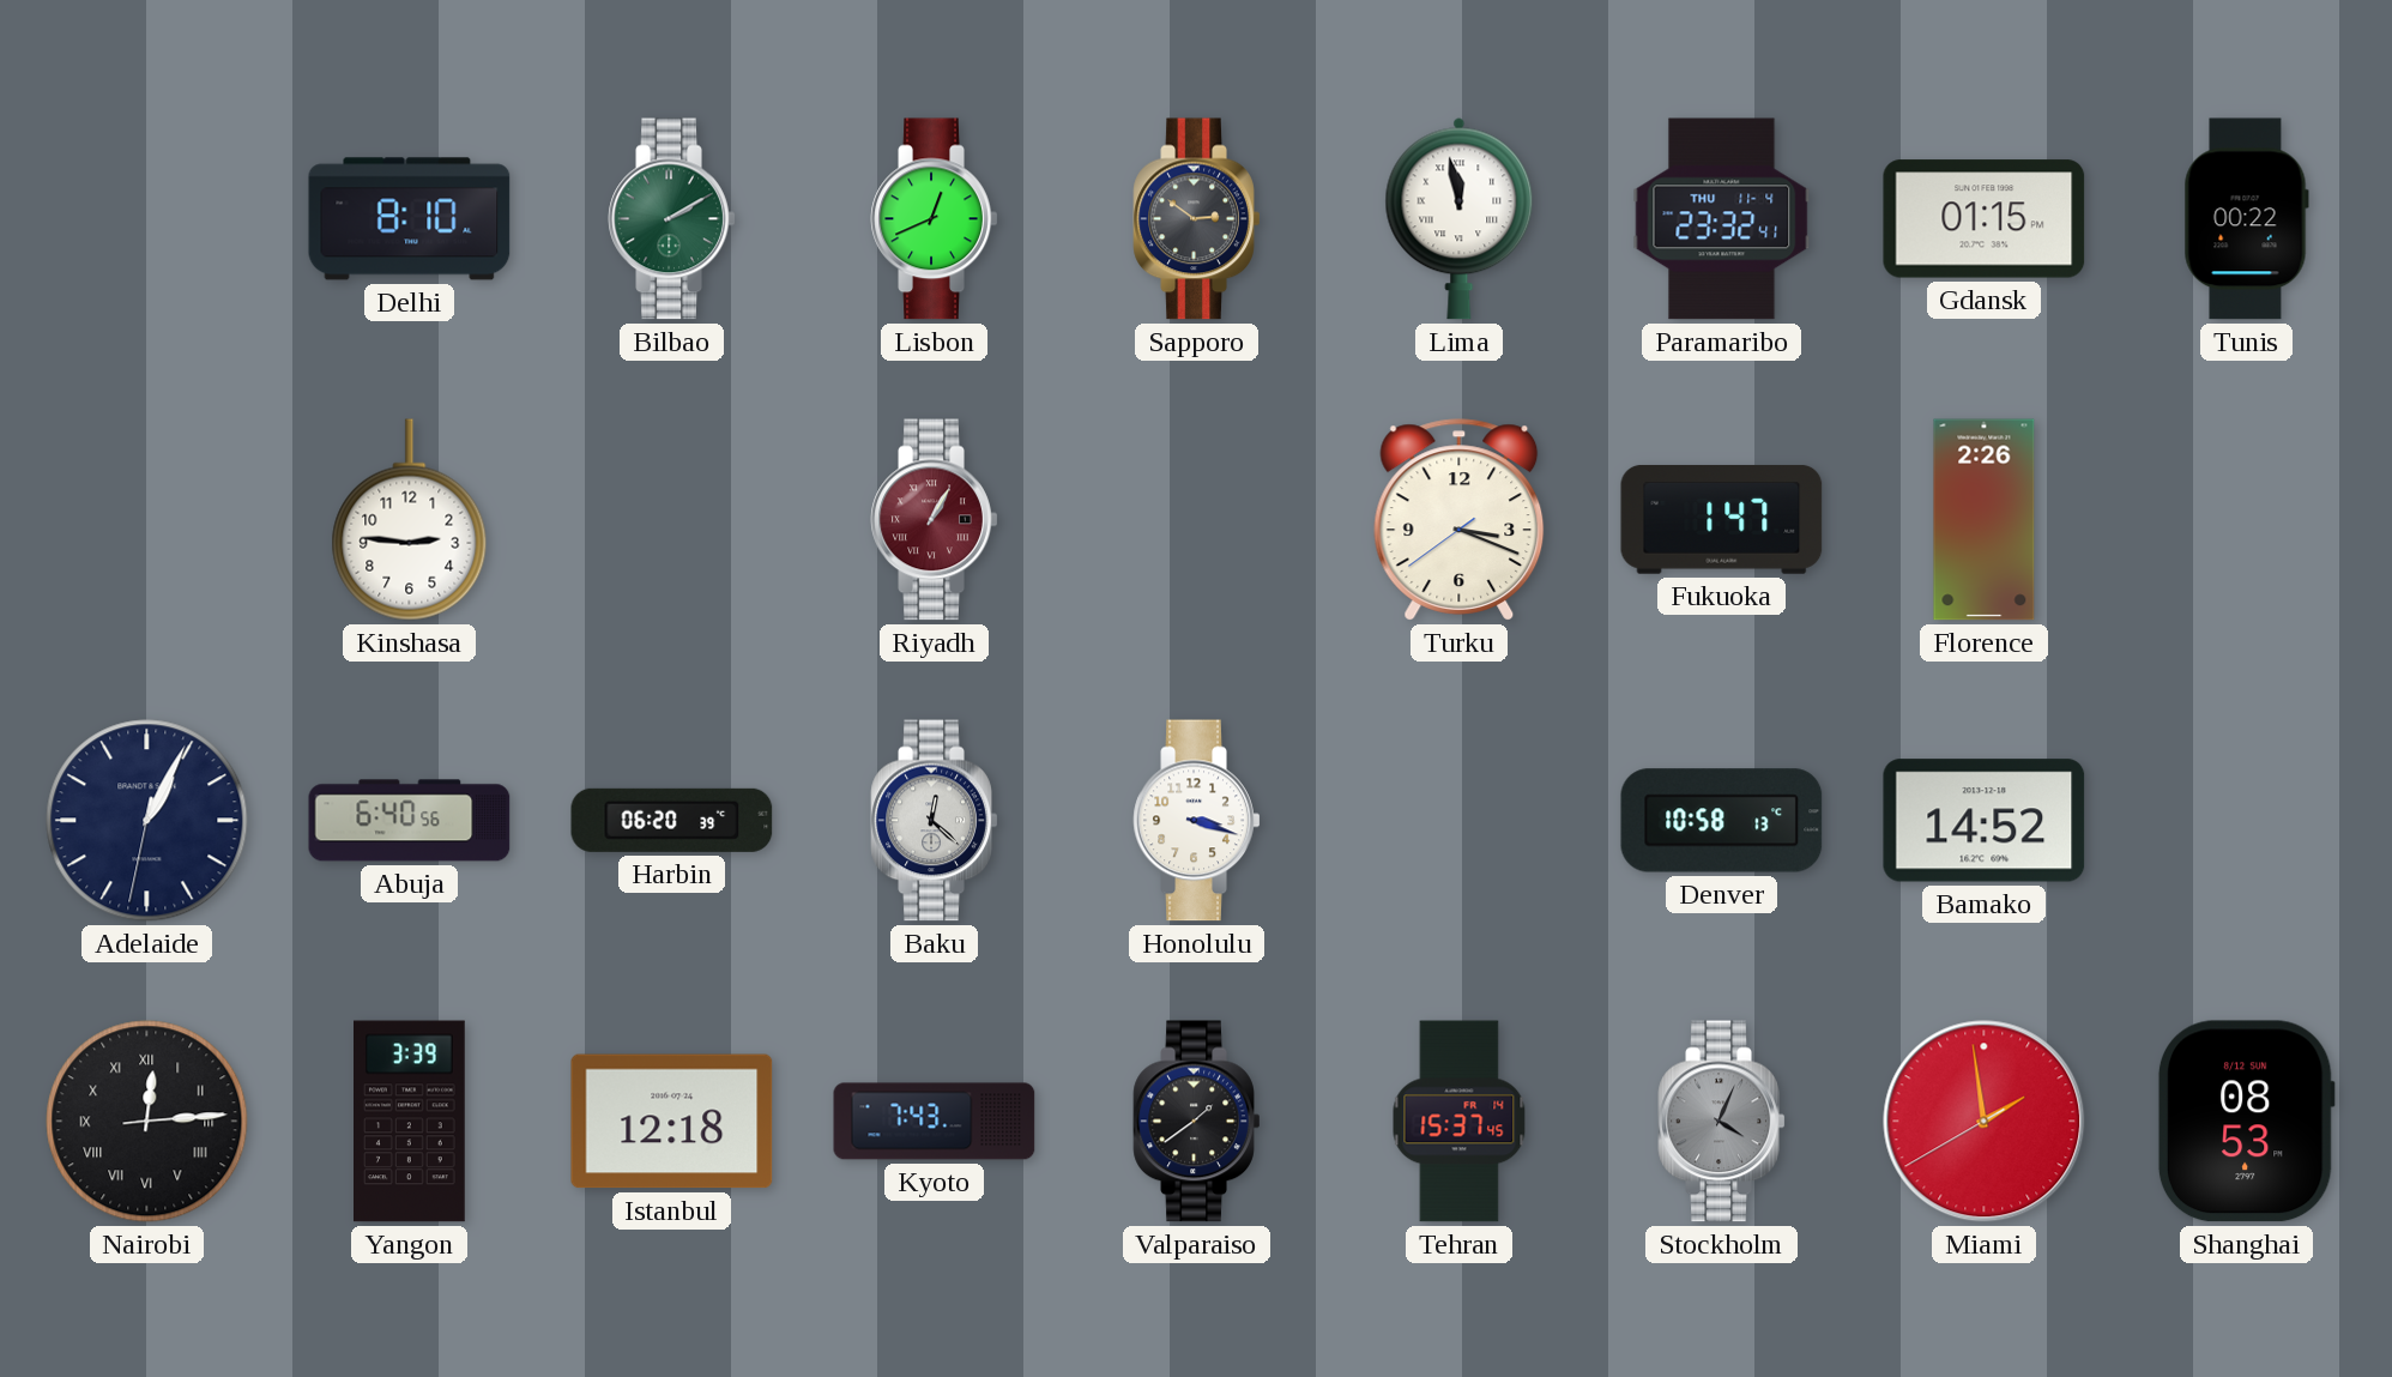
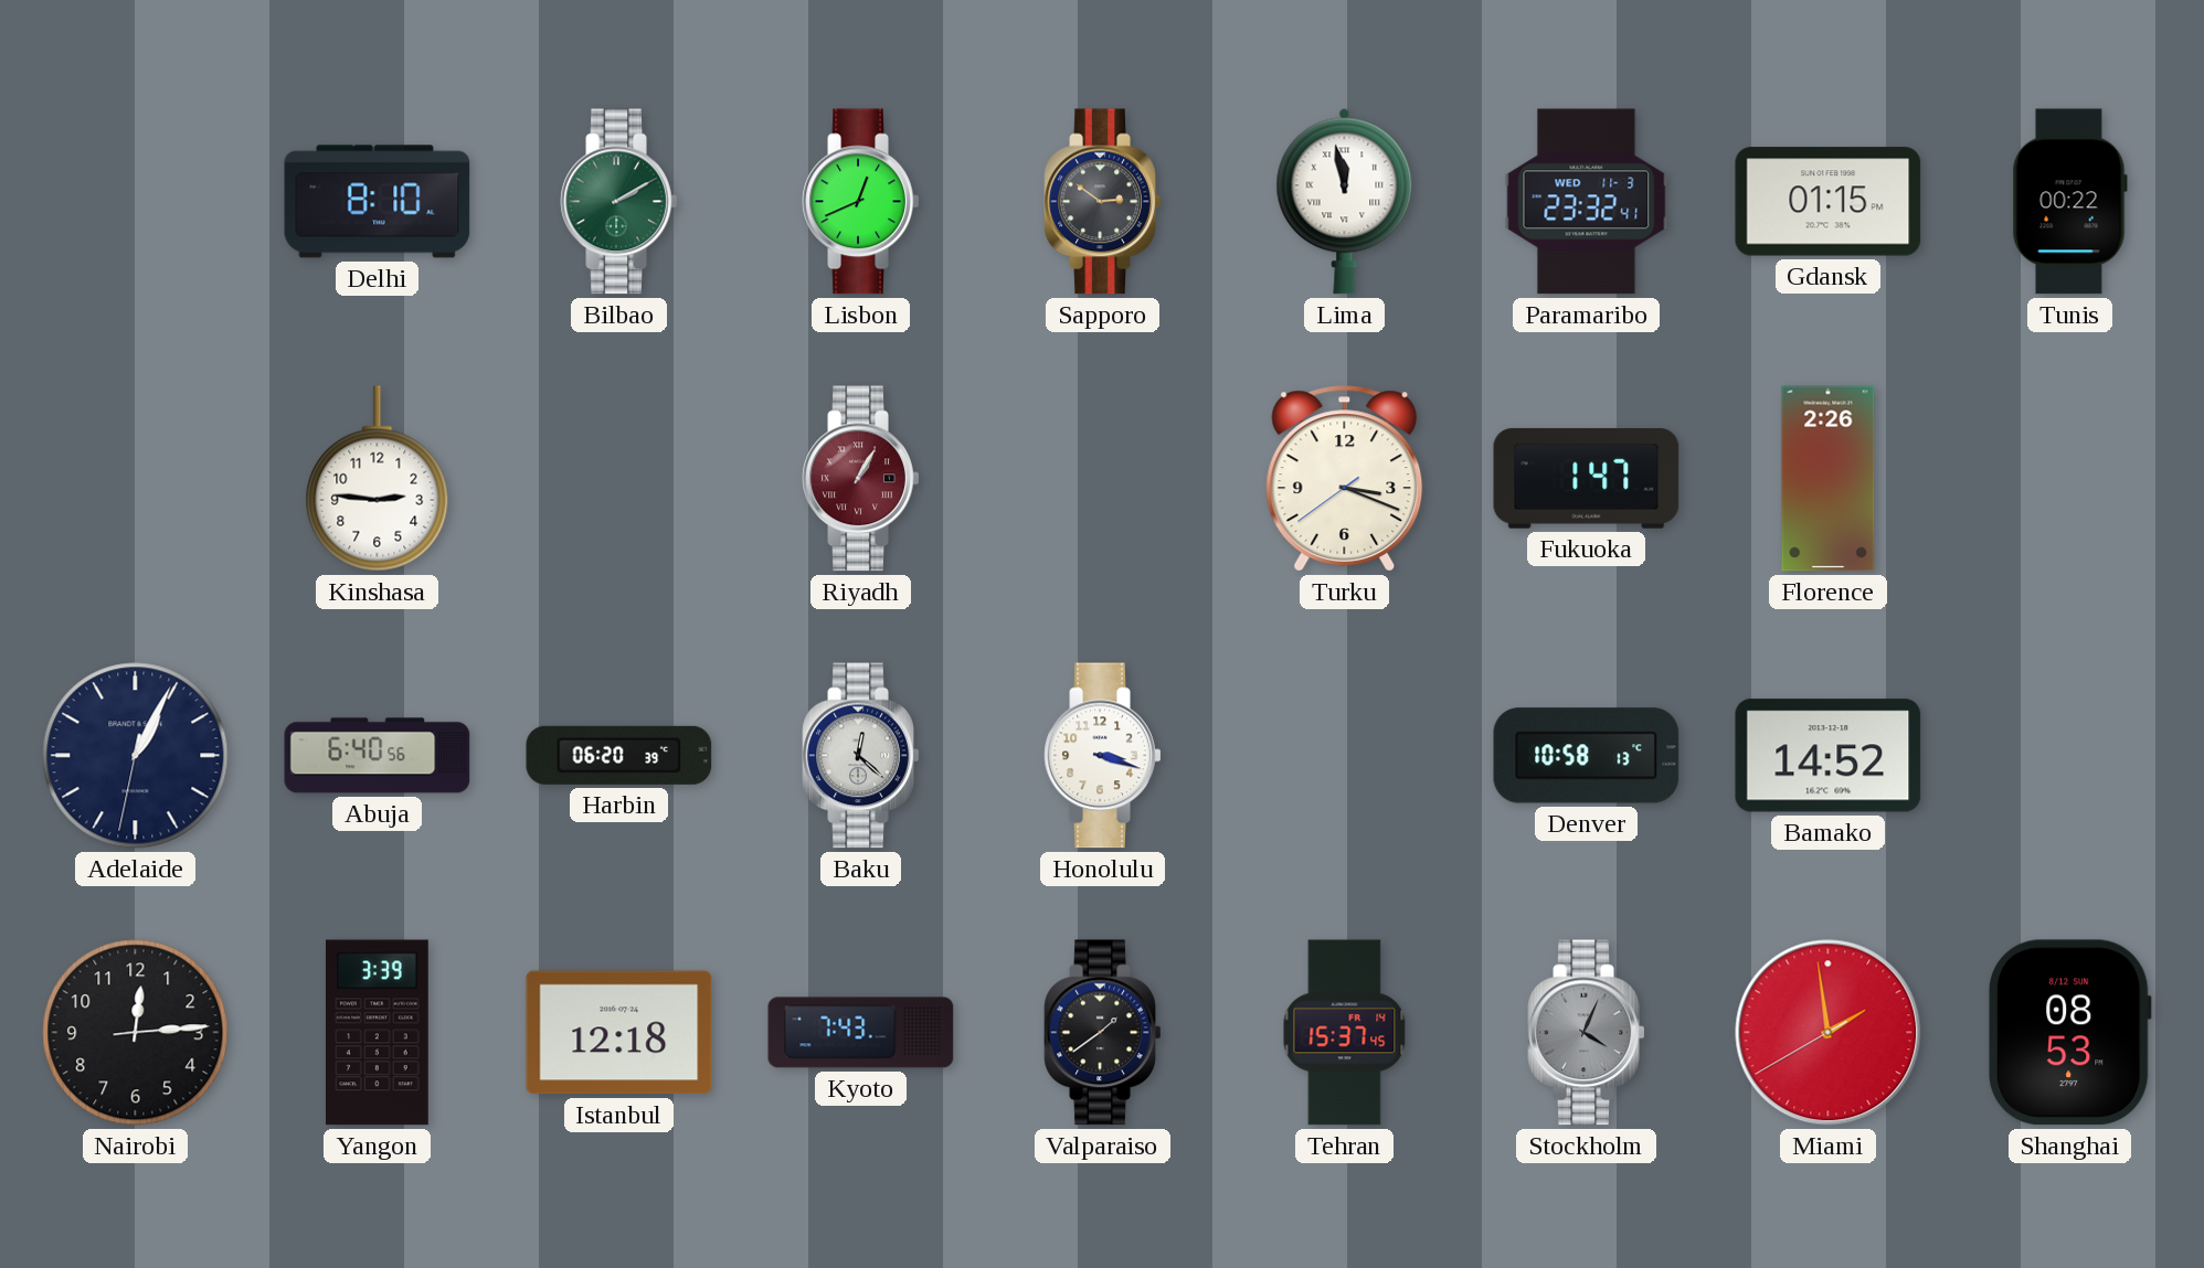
Paramaribo date: THU 11-4 -> WED 11-3 (1587, 202)
Nairobi numerals: Roman -> Arabic (136, 1033)
